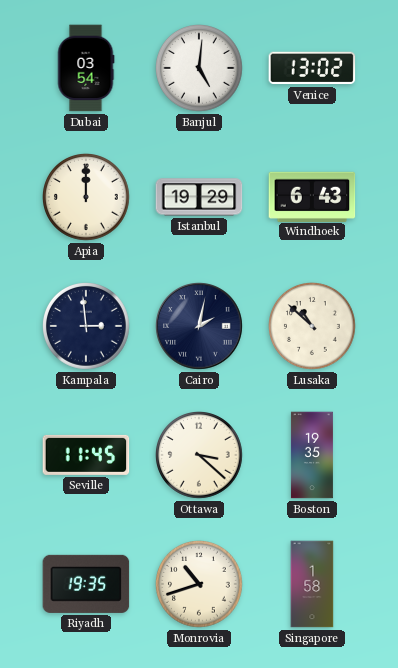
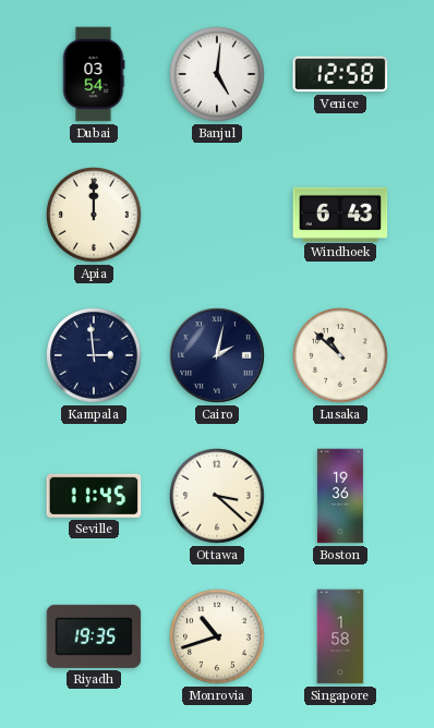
Venice: 13:02 -> 12:58 (340, 74)
Istanbul: 19:29 -> none (199, 197)
Boston: 19:35 -> 19:36 (340, 496)
